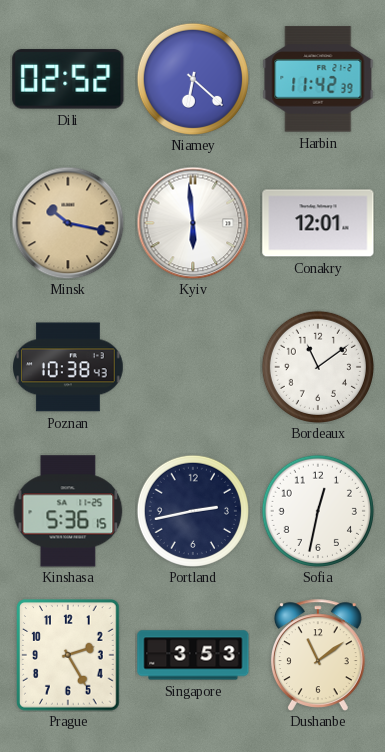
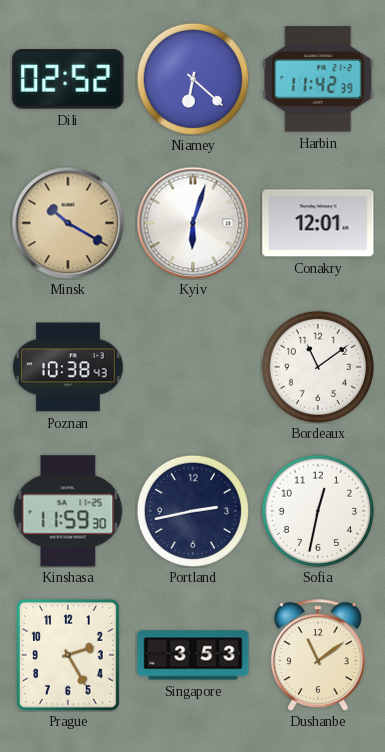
Minsk: 10:17 -> 10:20 (68, 223)
Kyiv: 5:59 -> 6:03 (193, 223)
Kinshasa: 5:36 -> 11:59 (68, 511)
